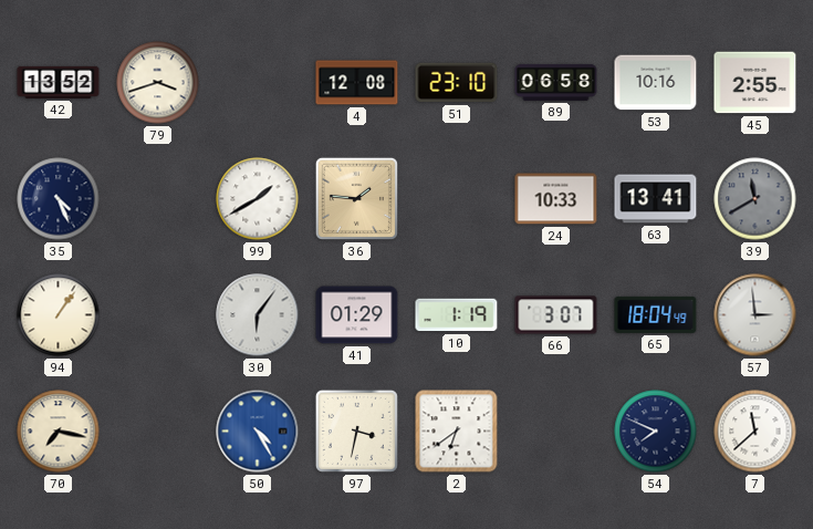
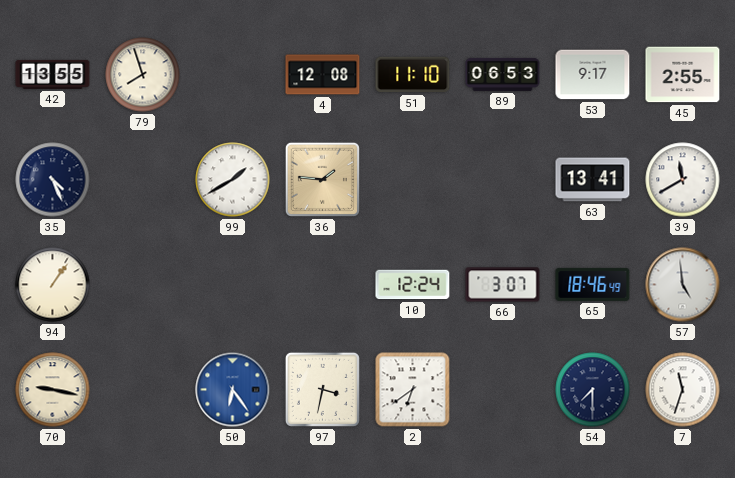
42: 13:52 -> 13:55 (53, 74)
79: 3:42 -> 7:57 (143, 75)
51: 23:10 -> 11:10 (413, 75)
89: 06:58 -> 06:53 (503, 74)
53: 10:16 -> 9:17 (593, 75)
24: 10:33 -> none (556, 199)
39 dial: grey -> white (683, 180)
30: 6:06 -> none (258, 315)
41: 01:29 -> none (357, 315)
10: 1:19 -> 12:24 (413, 285)
65: 18:04 -> 18:46 (593, 284)
57: 2:59 -> 4:59 (683, 285)
70: 7:17 -> 9:17 (53, 390)
50: 4:25 -> 6:24 (233, 390)
54: 7:49 -> 7:30 (593, 390)
7: 11:38 -> 11:33 (683, 390)
